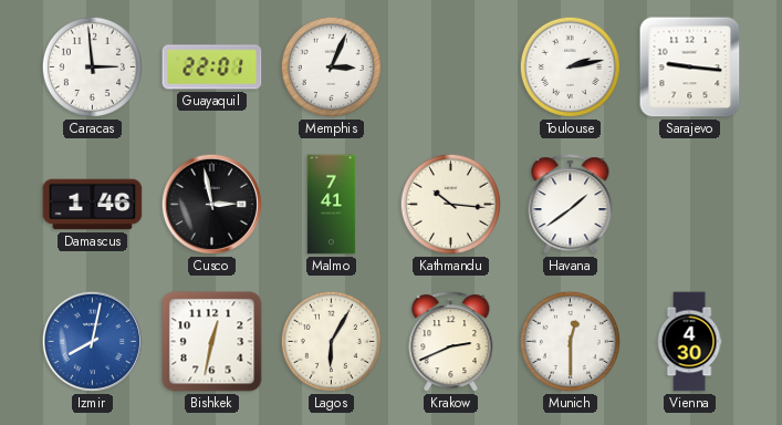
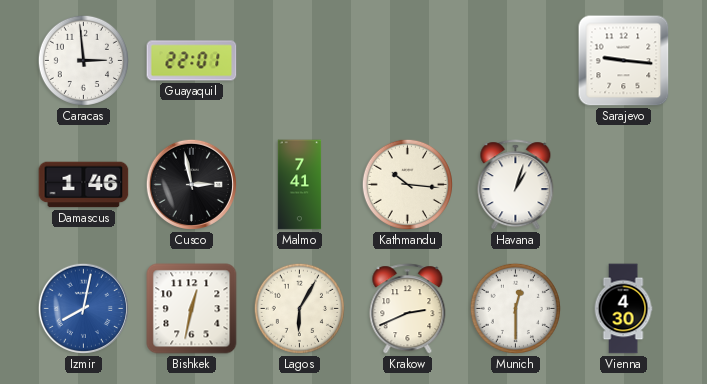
Memphis: 3:04 -> none (331, 66)
Toulouse: 2:13 -> none (570, 66)
Havana: 1:39 -> 1:03 (516, 185)
